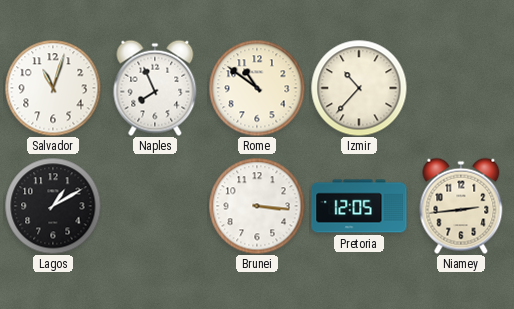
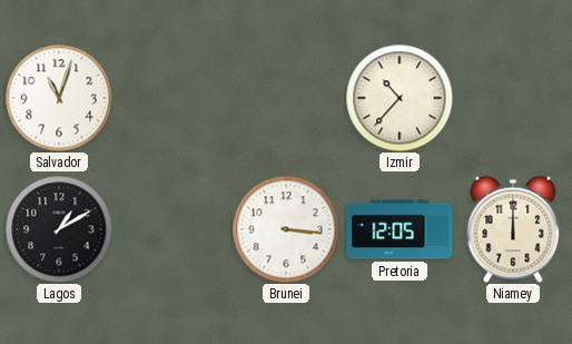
Naples: 7:56 -> none (155, 88)
Rome: 10:51 -> none (257, 88)
Niamey: 2:44 -> 12:00 (513, 229)
